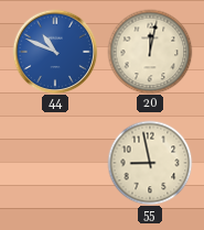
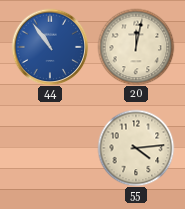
44: 10:49 -> 10:54 (50, 47)
55: 8:58 -> 4:14 (136, 148)
